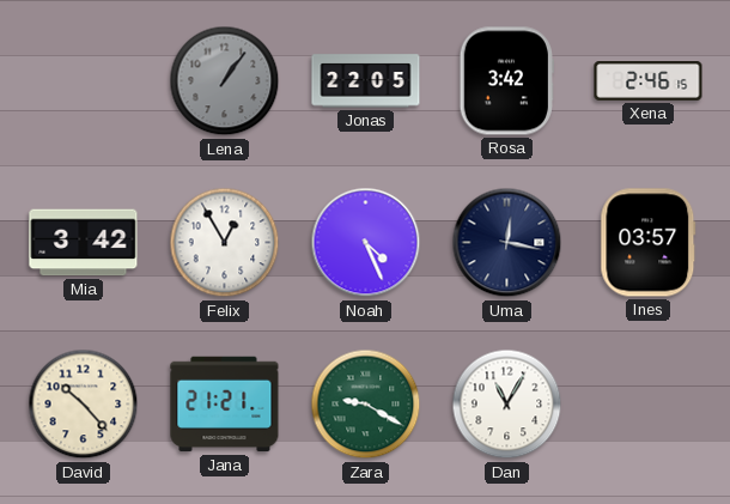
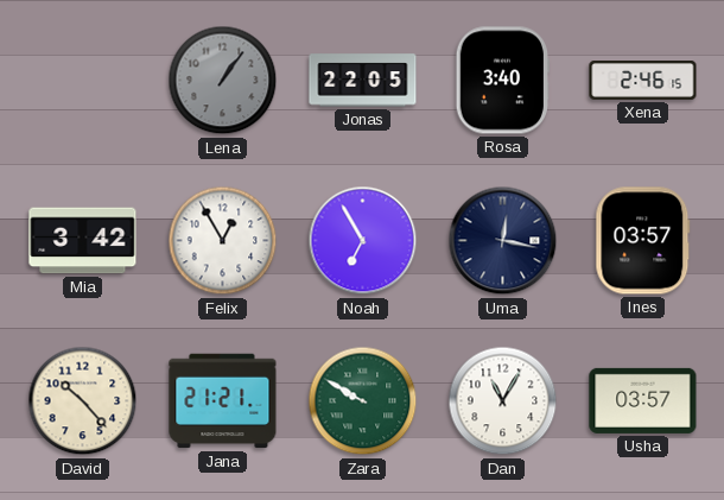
Rosa: 3:42 -> 3:40 (502, 81)
Noah: 4:26 -> 6:55 (363, 241)
Zara: 9:20 -> 9:50 (363, 401)
Usha: none -> 03:57 (643, 400)
